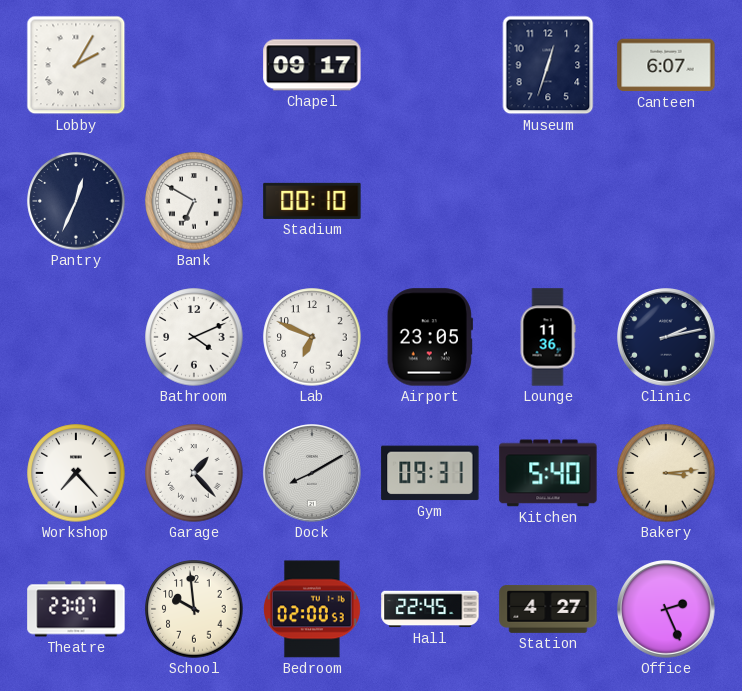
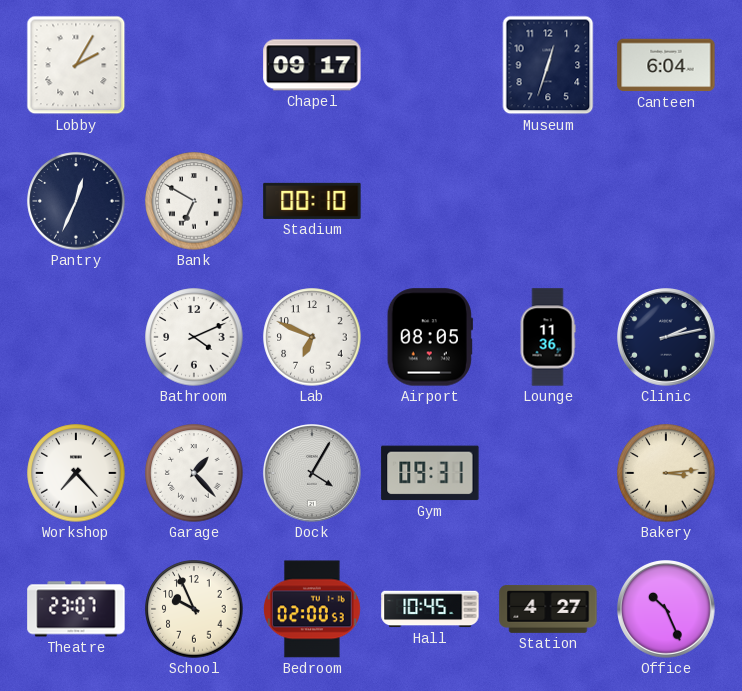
Canteen: 6:07 -> 6:04 (666, 65)
Airport: 23:05 -> 08:05 (430, 337)
Dock: 8:10 -> 4:05 (313, 474)
Kitchen: 5:40 -> none (548, 473)
School: 9:59 -> 9:56 (194, 609)
Hall: 22:45 -> 10:45 (430, 609)
Office: 2:26 -> 10:26 (667, 610)
